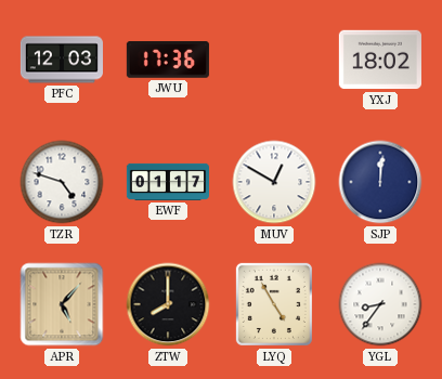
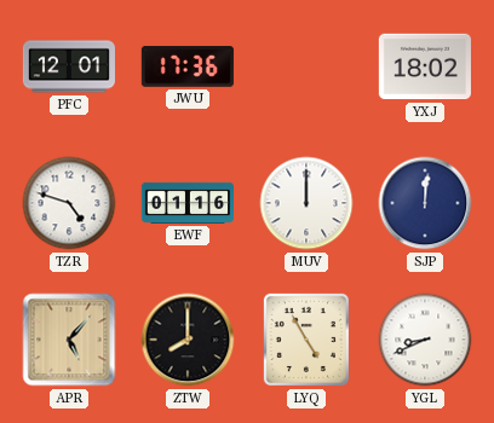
PFC: 12:03 -> 12:01 (69, 66)
EWF: 01:17 -> 01:16 (186, 203)
MUV: 12:50 -> 12:00 (306, 203)
YGL: 8:36 -> 8:41 (425, 340)
